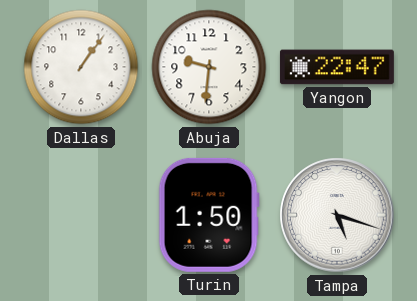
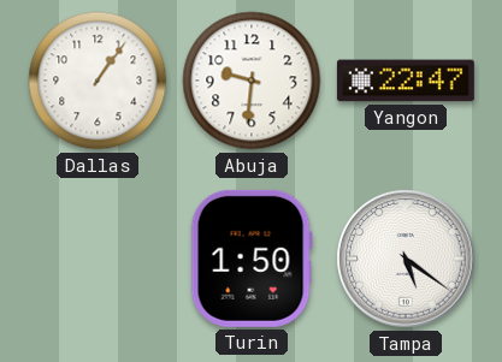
Tampa: 5:18 -> 5:21 (406, 259)
